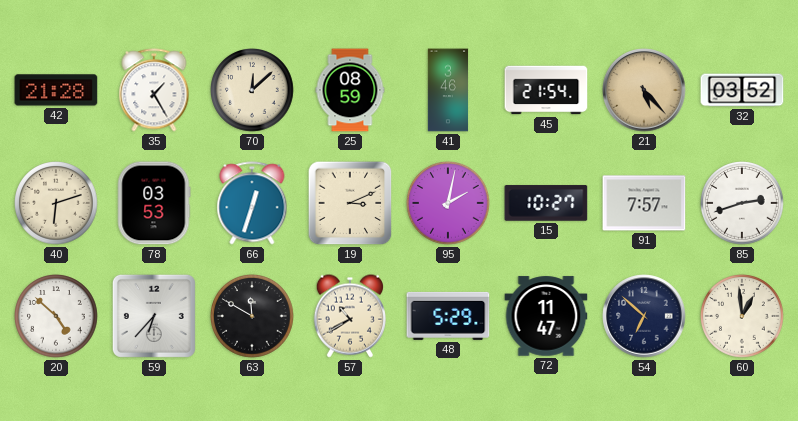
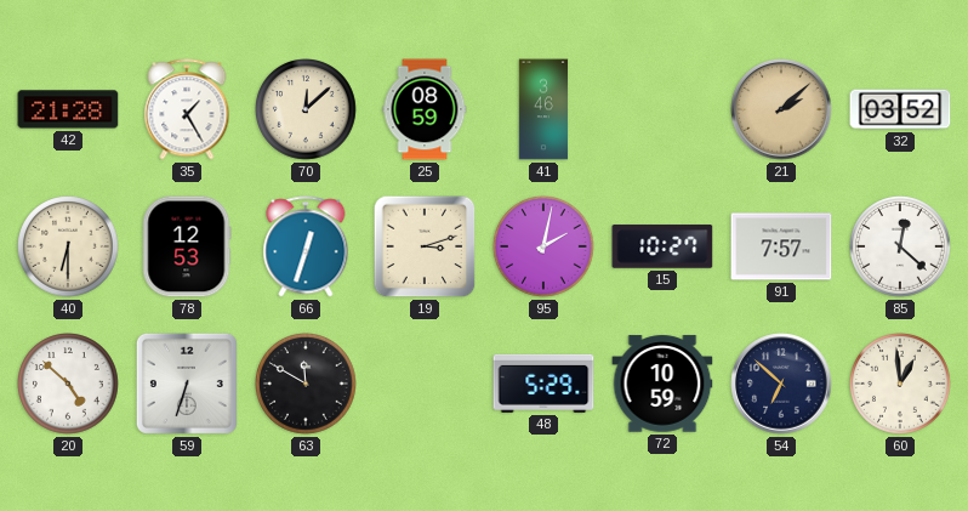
45: 21:54 -> none (546, 90)
21: 5:23 -> 2:08 (781, 109)
40: 6:12 -> 6:30 (68, 246)
78: 03:53 -> 12:53 (187, 246)
19: 3:11 -> 3:12 (425, 246)
85: 2:42 -> 12:22 (900, 246)
59: 6:37 -> 6:33 (187, 384)
57: 10:40 -> none (350, 316)
72: 11:47 -> 10:59 (662, 384)
